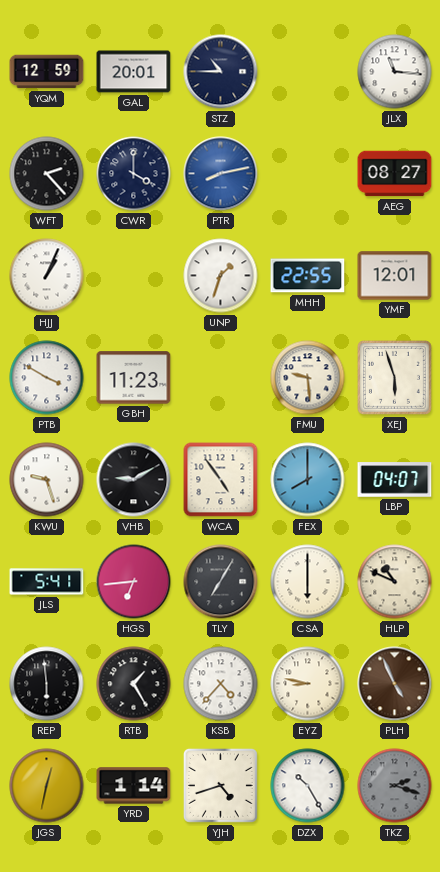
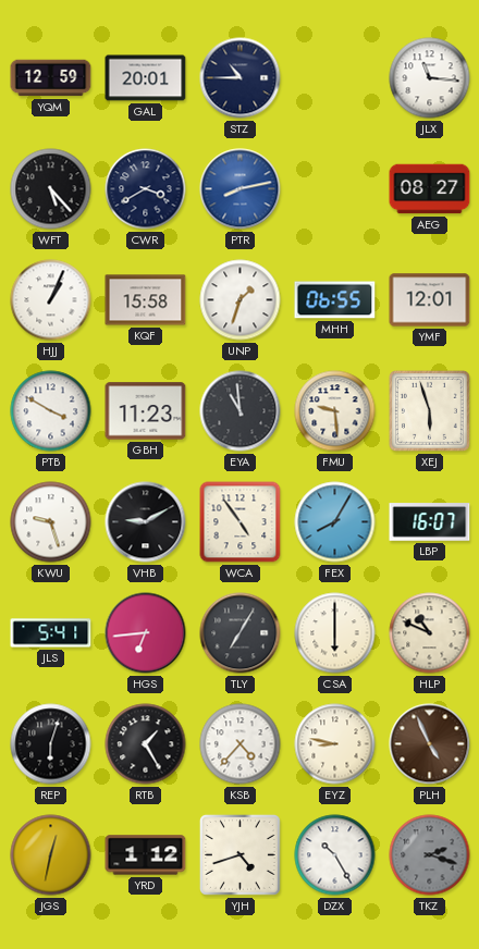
WFT: 2:23 -> 5:23 (51, 189)
CWR: 4:00 -> 3:40 (146, 189)
KQF: none -> 15:58 (146, 300)
MHH: 22:55 -> 06:55 (335, 300)
EYA: none -> 10:59 (241, 411)
FEX: 8:00 -> 8:05 (335, 522)
LBP: 04:07 -> 16:07 (430, 522)
REP: 5:59 -> 6:03 (51, 744)
YRD: 1:14 -> 1:12 (146, 855)
